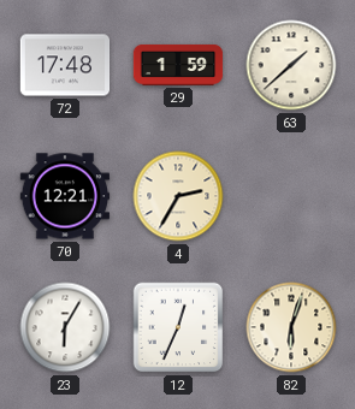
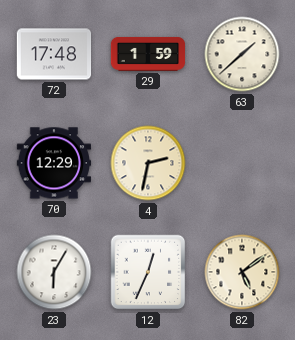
70: 12:21 -> 12:29 (54, 163)
4: 2:35 -> 2:32 (148, 163)
82: 6:03 -> 5:09 (242, 272)
